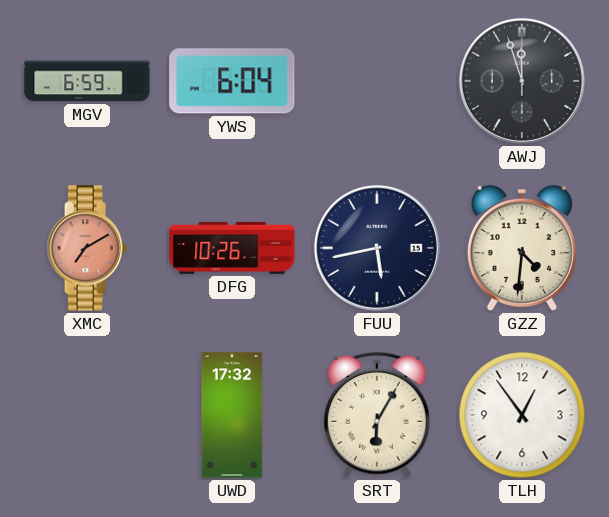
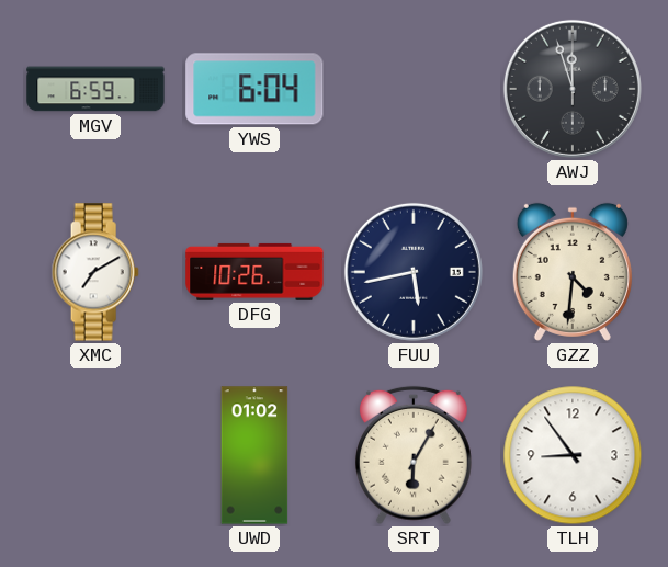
XMC dial: salmon -> white (95, 272)
UWD: 17:32 -> 01:02 (254, 455)
TLH: 12:54 -> 8:54 (573, 455)
